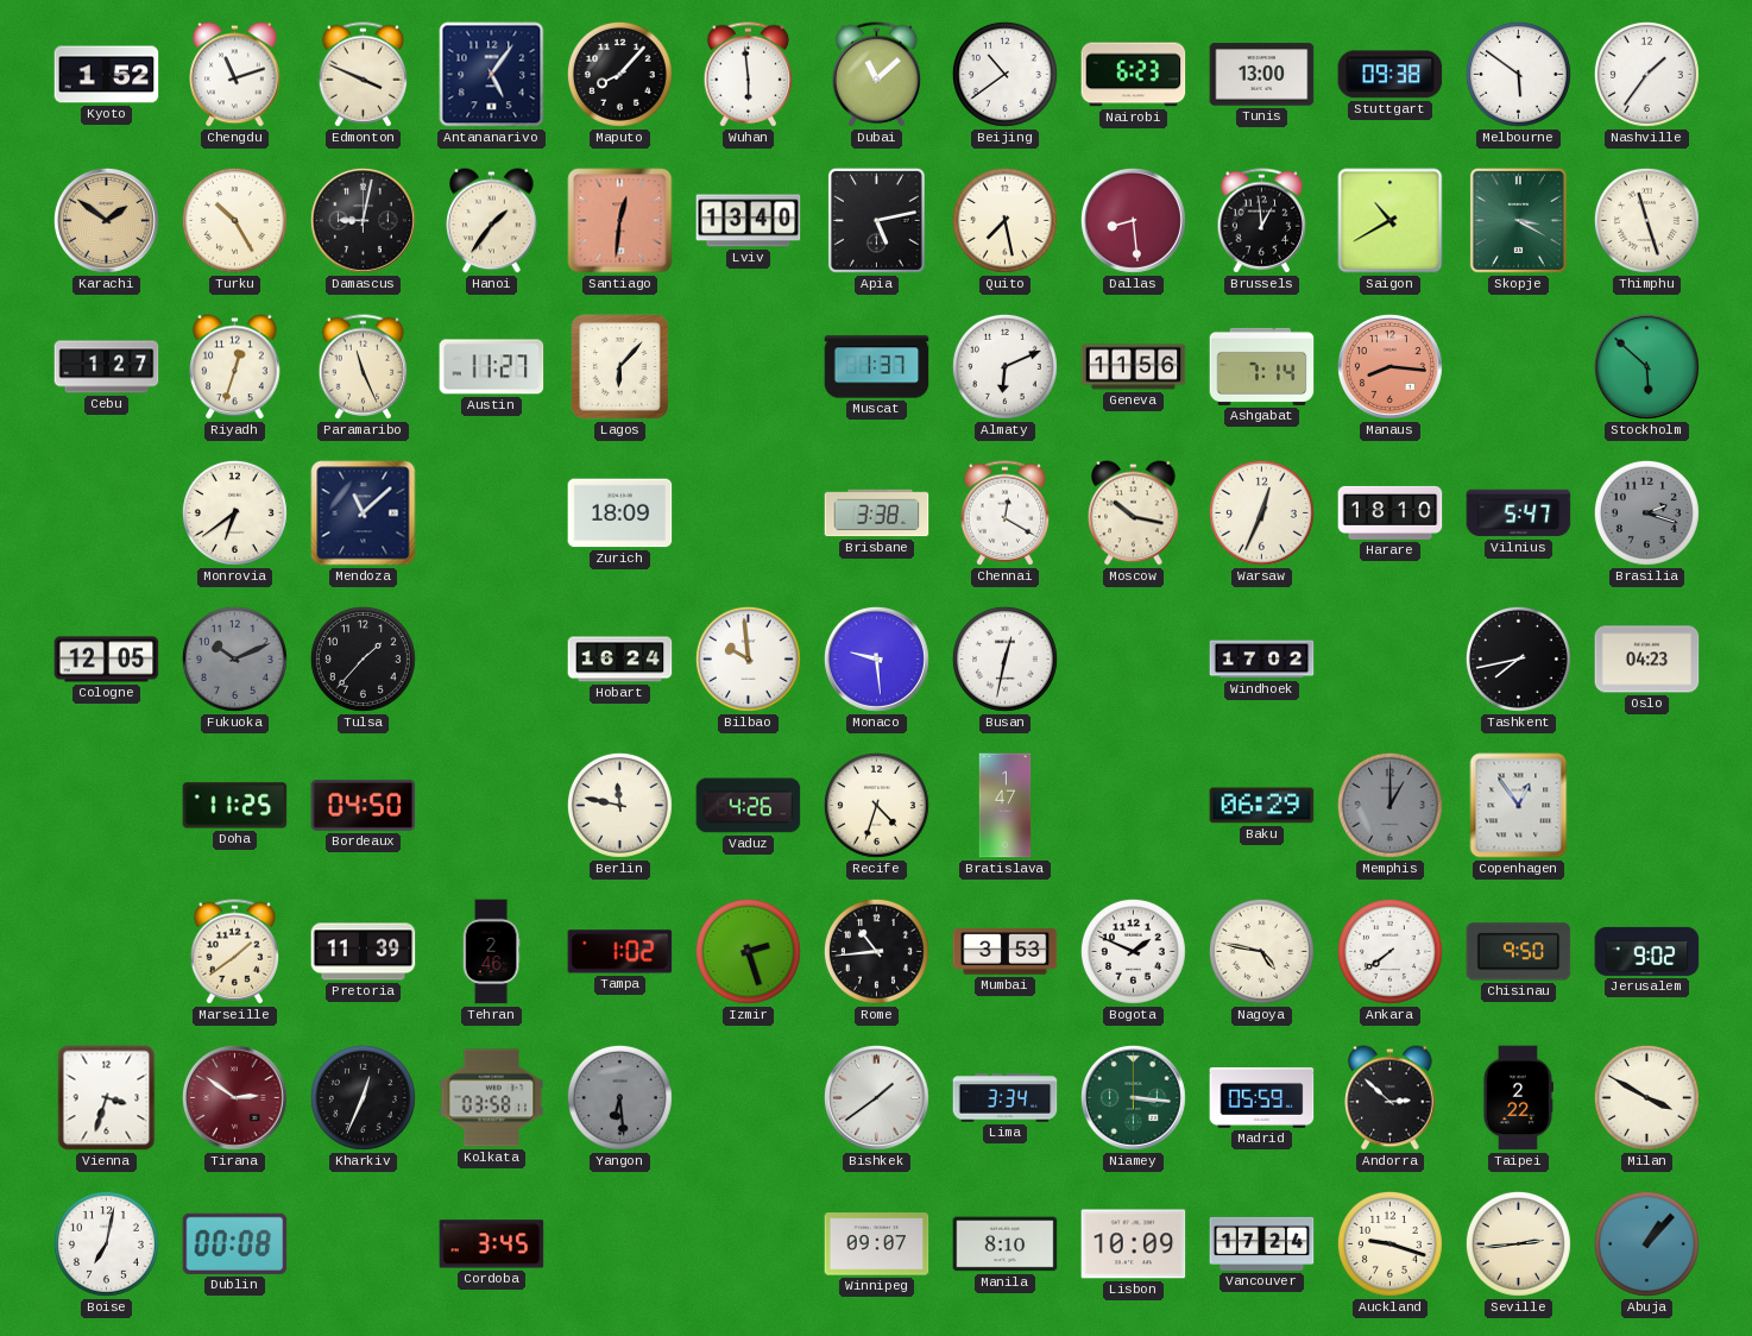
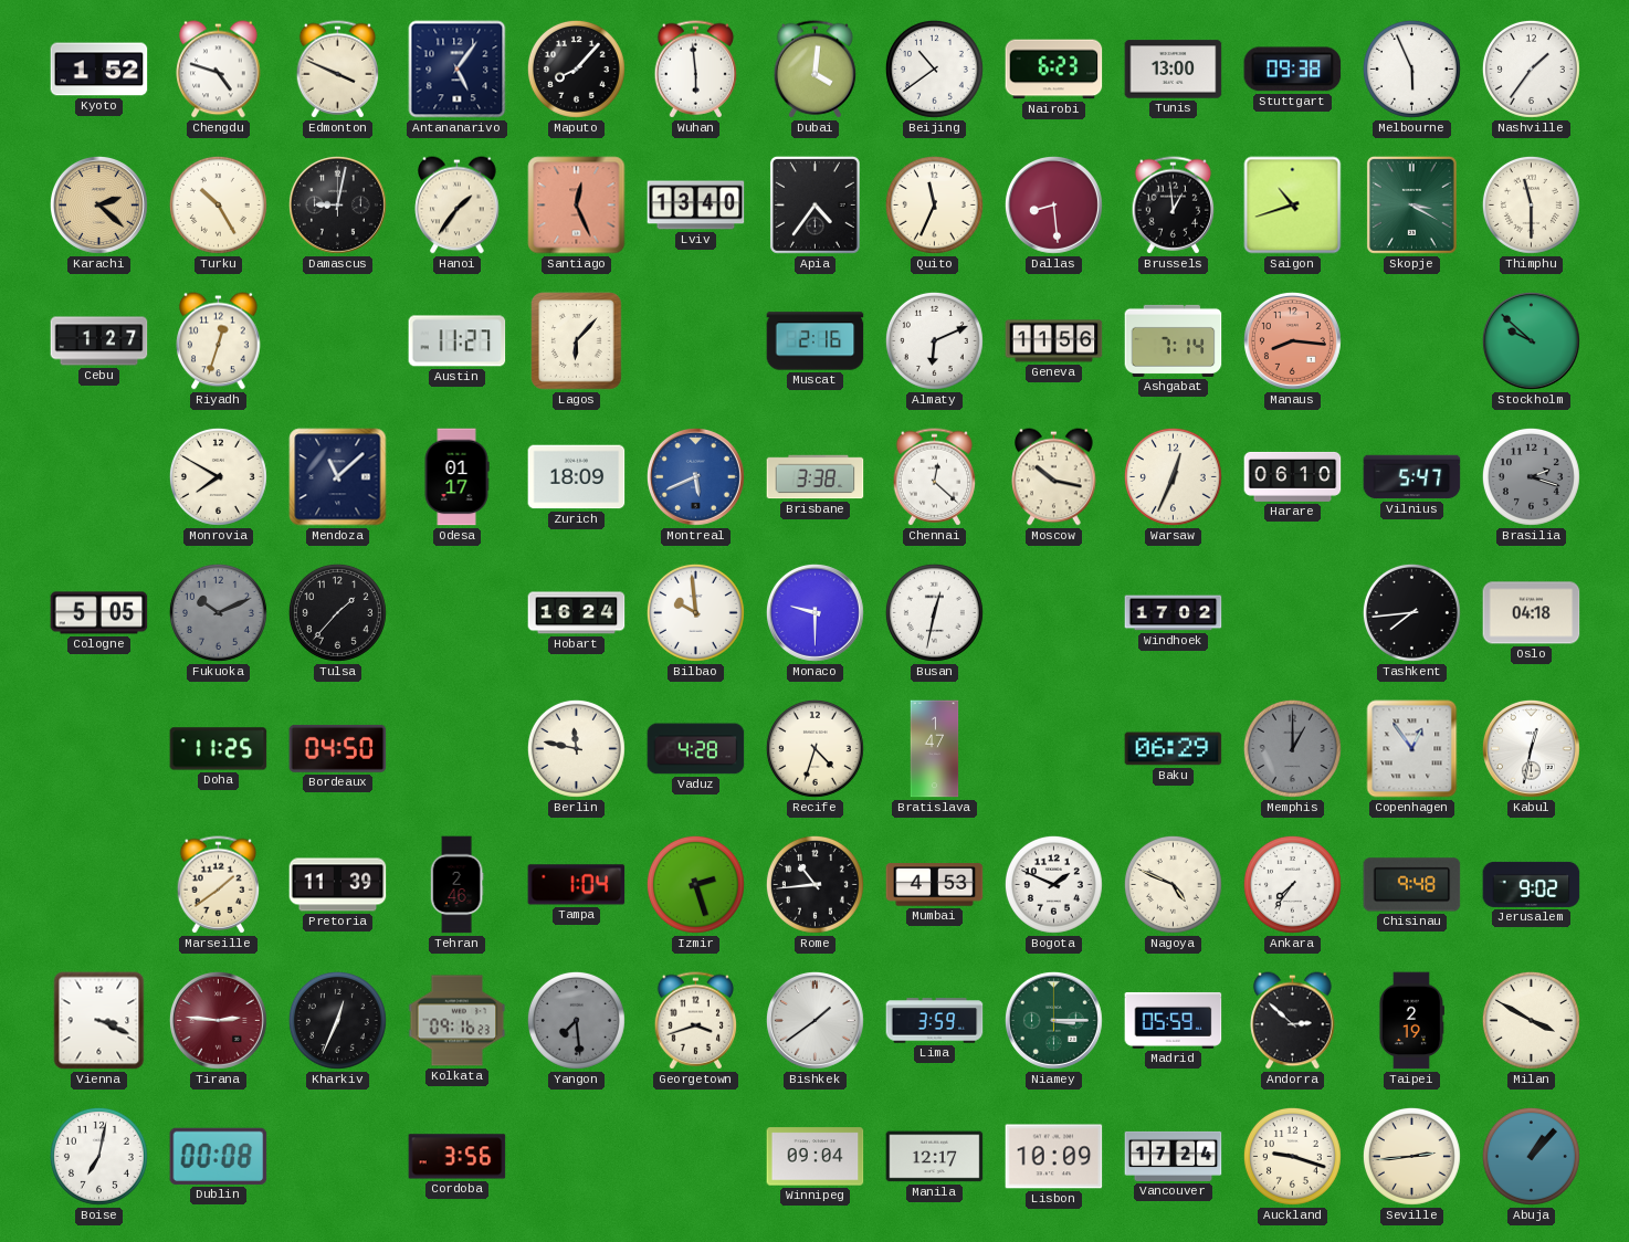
Chengdu: 11:12 -> 4:48 (219, 70)
Dubai: 11:08 -> 4:01 (816, 70)
Melbourne: 5:51 -> 5:56 (1411, 69)
Karachi: 1:51 -> 2:22 (98, 204)
Santiago: 12:31 -> 12:26 (577, 206)
Apia: 5:13 -> 4:36 (814, 204)
Quito: 7:28 -> 11:34 (934, 204)
Saigon: 10:40 -> 10:42 (1293, 206)
Thimphu: 11:27 -> 11:30 (1531, 204)
Paramaribo: 11:26 -> none (364, 367)
Muscat: 1:37 -> 2:16 (816, 341)
Stockholm: 5:52 -> 9:52 (1531, 340)
Monrovia: 6:39 -> 7:50 (218, 476)
Odesa: none -> 01:17 (456, 477)
Montreal: none -> 5:41 (695, 476)
Chennai: 12:20 -> 12:22 (935, 477)
Harare: 18:10 -> 06:10 (1293, 476)
Cologne: 12:05 -> 5:05 (99, 613)
Monaco: 9:29 -> 9:30 (814, 612)
Tashkent: 7:43 -> 7:44 (1411, 612)
Oslo: 04:23 -> 04:18 (1532, 613)
Vaduz: 4:26 -> 4:28 (696, 749)
Kabul: none -> 12:32 (1531, 748)
Tampa: 1:02 -> 1:04 (577, 885)
Mumbai: 3:53 -> 4:53 (935, 885)
Nagoya: 4:47 -> 4:49 (1173, 884)
Ankara: 7:39 -> 7:36 (1292, 884)
Chisinau: 9:50 -> 9:48 (1412, 885)
Vienna: 3:33 -> 3:19 (99, 1021)
Tirana: 2:51 -> 2:46 (218, 1020)
Kolkata: 03:58 -> 09:16 (458, 1021)
Yangon: 6:29 -> 7:29 (576, 1020)
Georgetown: none -> 3:42 (696, 1021)
Lima: 3:34 -> 3:59 (935, 1021)
Niamey: 3:16 -> 3:15 (1053, 1020)
Taipei: 2:22 -> 2:19 (1411, 1021)
Cordoba: 3:45 -> 3:56 (458, 1157)
Winnipeg: 09:07 -> 09:04 (816, 1157)
Manila: 8:10 -> 12:17 (935, 1157)
